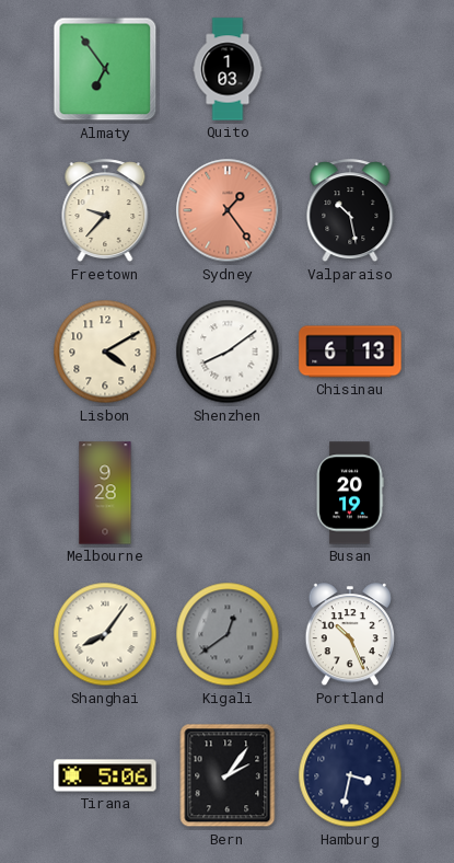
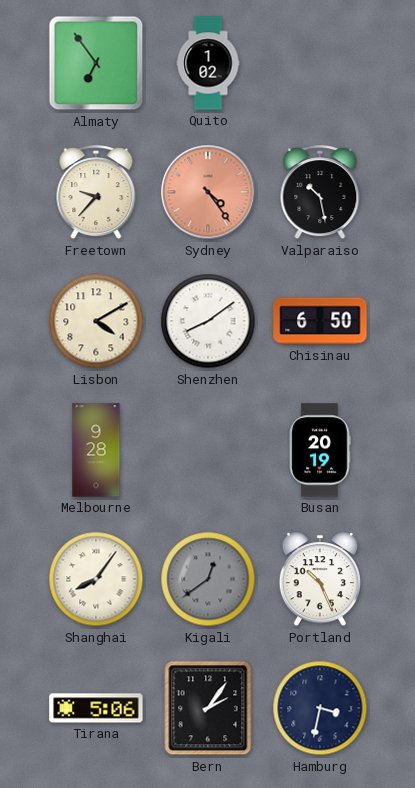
Quito: 1:03 -> 1:02 (208, 63)
Sydney: 1:24 -> 4:24 (208, 192)
Chisinau: 6:13 -> 6:50 (320, 321)
